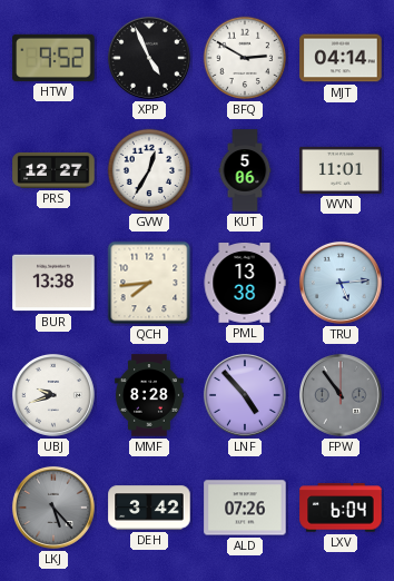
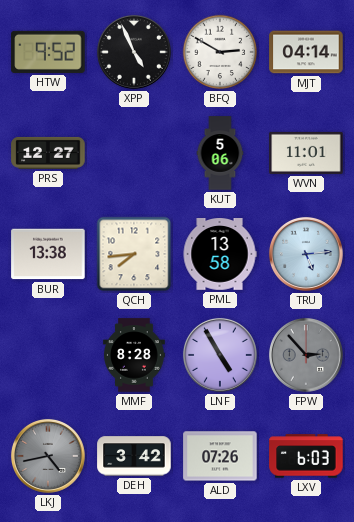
GVW: 12:35 -> none (149, 170)
PML: 13:38 -> 13:58 (220, 255)
UBJ: 9:42 -> none (53, 395)
LNF: 4:53 -> 4:55 (220, 355)
FPW: 10:54 -> 2:53 (306, 355)
LKJ: 5:23 -> 4:43 (48, 456)
LXV: 6:04 -> 6:03 (306, 456)
